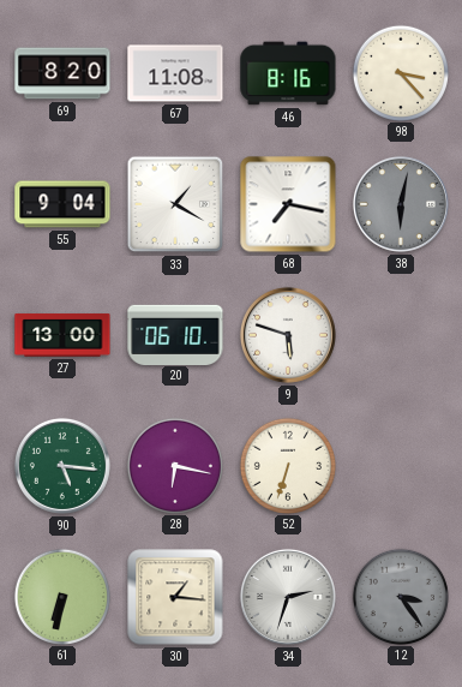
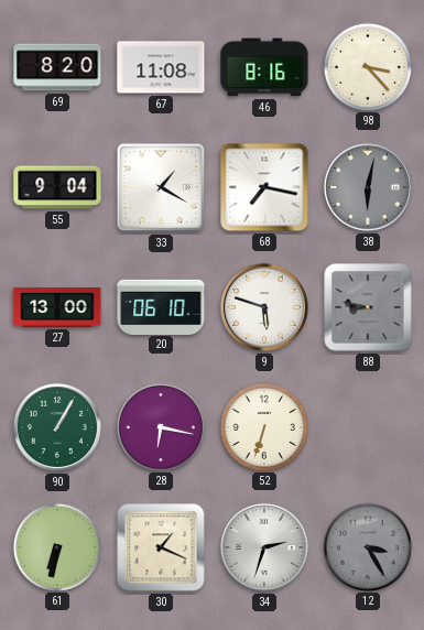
88: none -> 8:47 (368, 307)
90: 5:16 -> 1:05 (57, 427)
30: 1:16 -> 1:19 (161, 547)
12: 3:24 -> 3:25 (367, 546)
